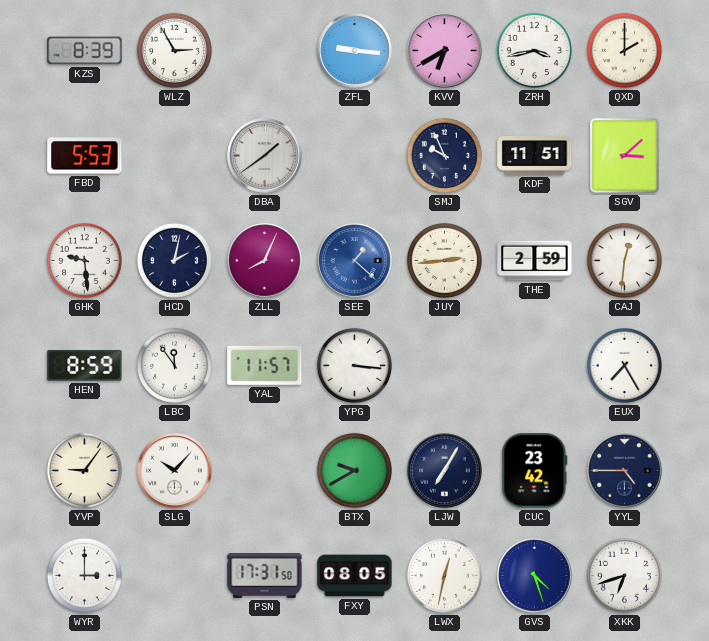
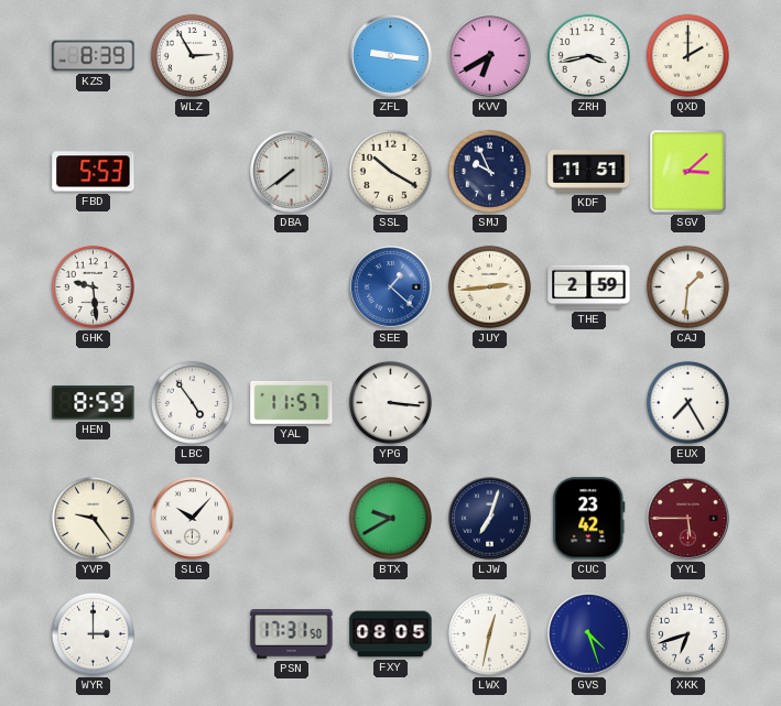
DBA: 1:39 -> 7:39 (292, 172)
SSL: none -> 10:20 (390, 171)
HCD: 2:02 -> none (174, 260)
ZLL: 8:04 -> none (265, 261)
CAJ: 12:31 -> 1:31 (687, 286)
LBC: 11:54 -> 4:54 (192, 402)
YVP: 9:06 -> 9:24 (93, 518)
LJW: 7:05 -> 7:03 (490, 519)
YYL: 4:45 -> 5:45 (688, 519)
YYL dial: navy -> burgundy (688, 519)
